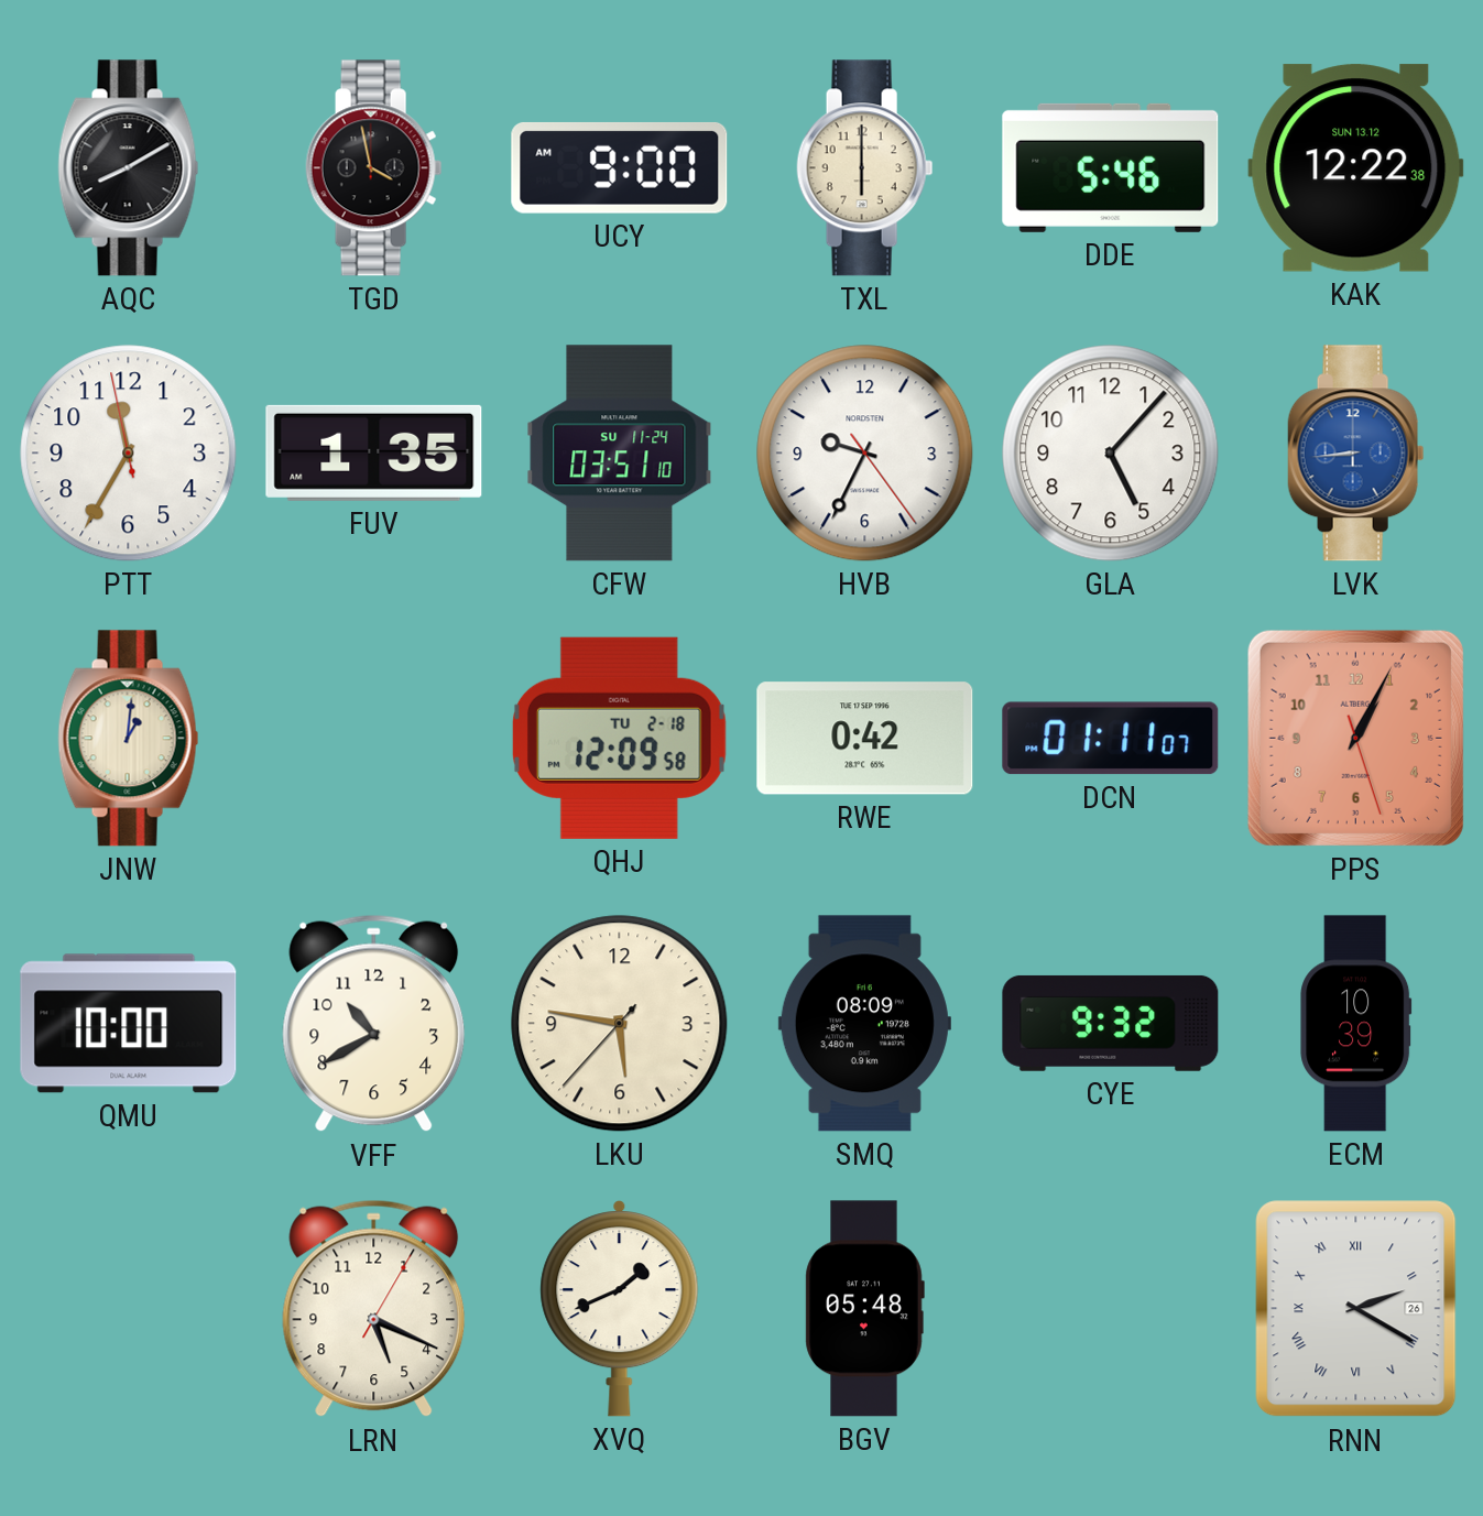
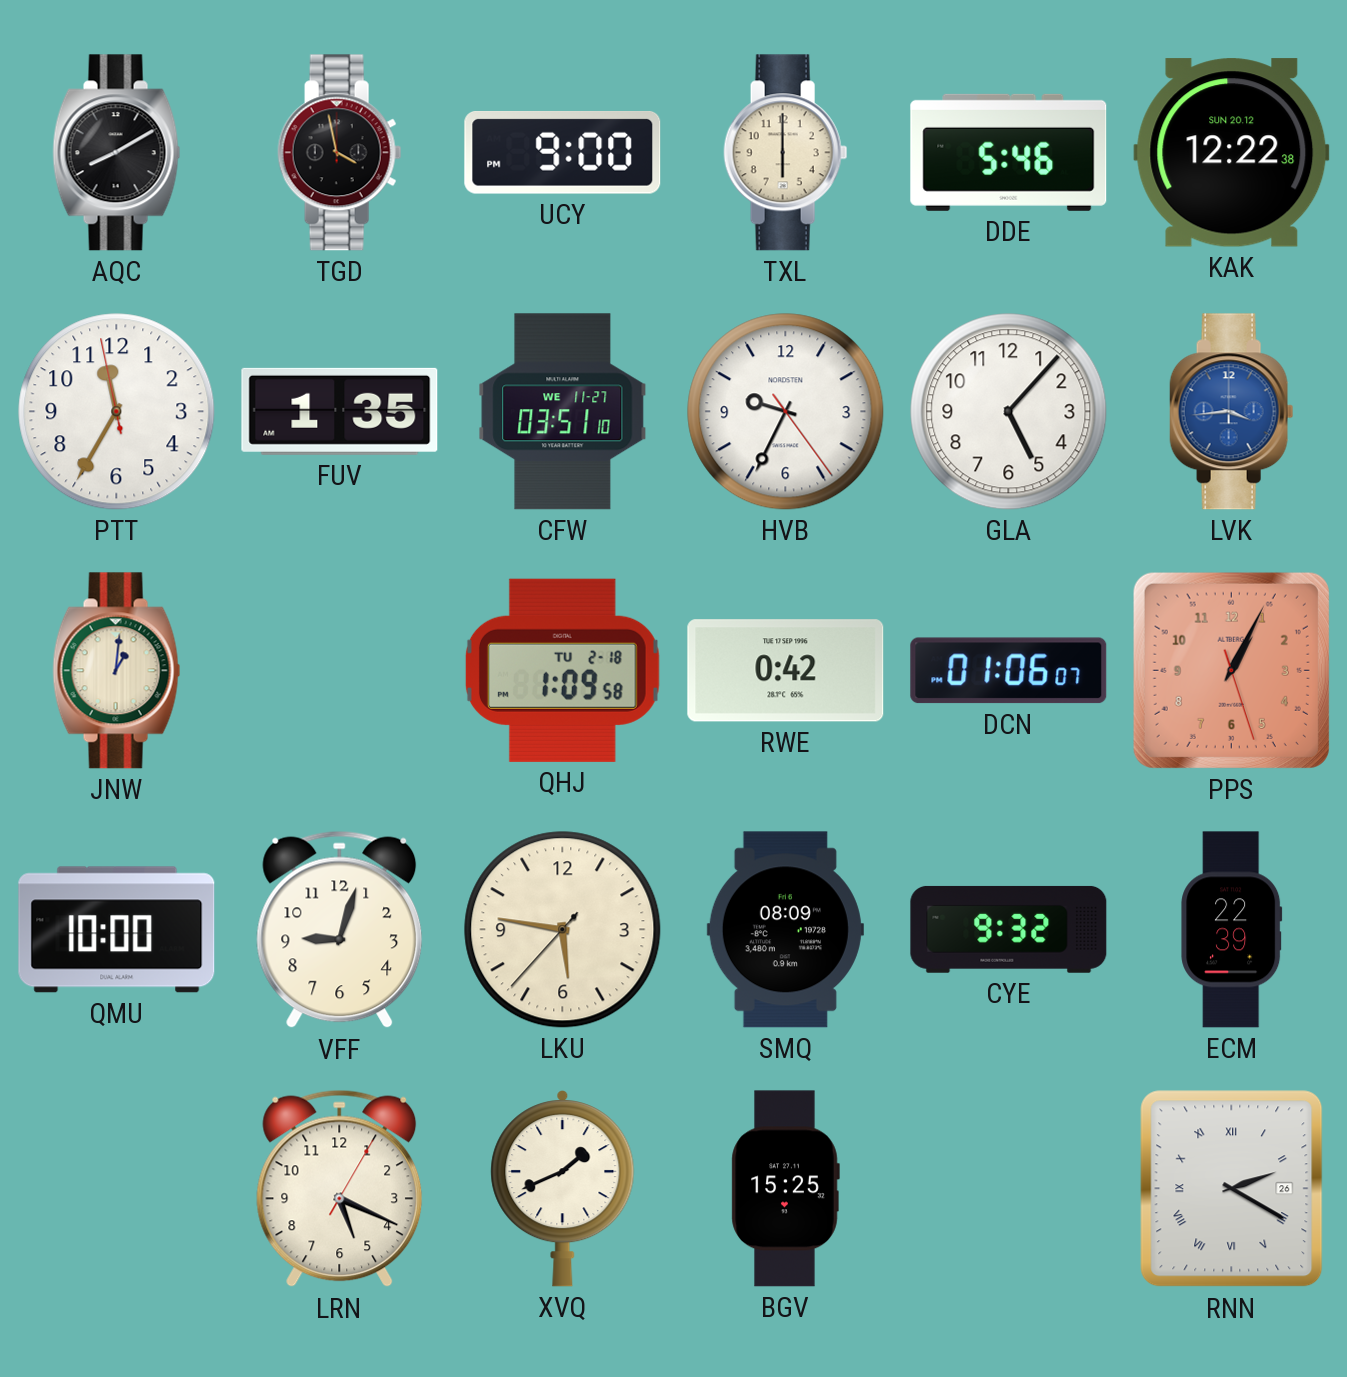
UCY: 9:00 AM -> 9:00 PM (563, 152)
KAK date: SUN 13.12 -> SUN 20.12 (1232, 153)
CFW date: SU 11-24 -> WE 11-27 (563, 412)
LVK: 8:44 -> 3:44 (1232, 412)
QHJ: 12:09 -> 1:09 (562, 670)
DCN: 01:11 -> 01:06 (1009, 671)
VFF: 10:40 -> 9:03 (340, 930)
ECM: 10:39 -> 22:39 (1232, 930)
BGV: 05:48 -> 15:25 (785, 1189)
